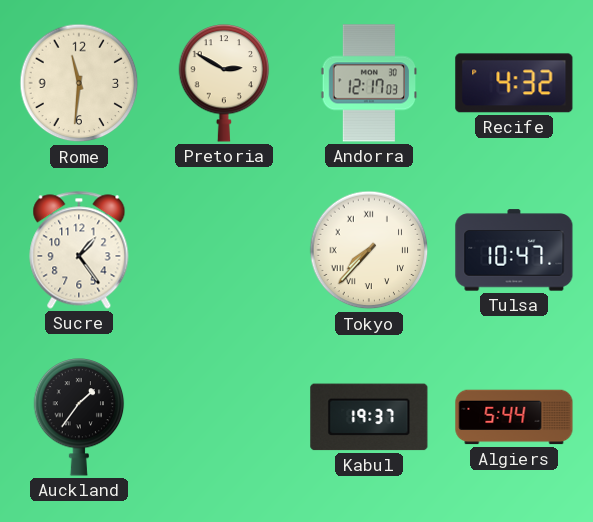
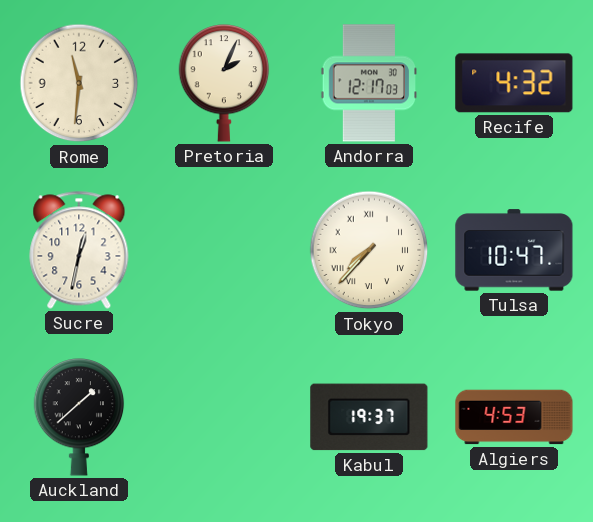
Pretoria: 2:50 -> 2:04 (224, 83)
Sucre: 1:24 -> 12:32 (79, 250)
Auckland: 1:36 -> 1:38 (79, 417)
Algiers: 5:44 -> 4:53 (514, 417)
